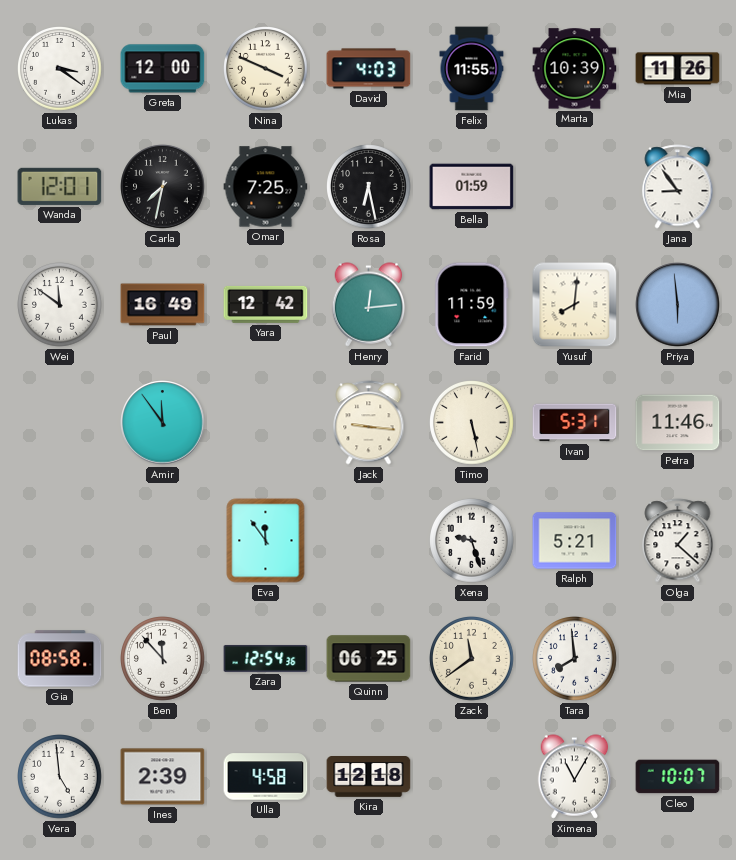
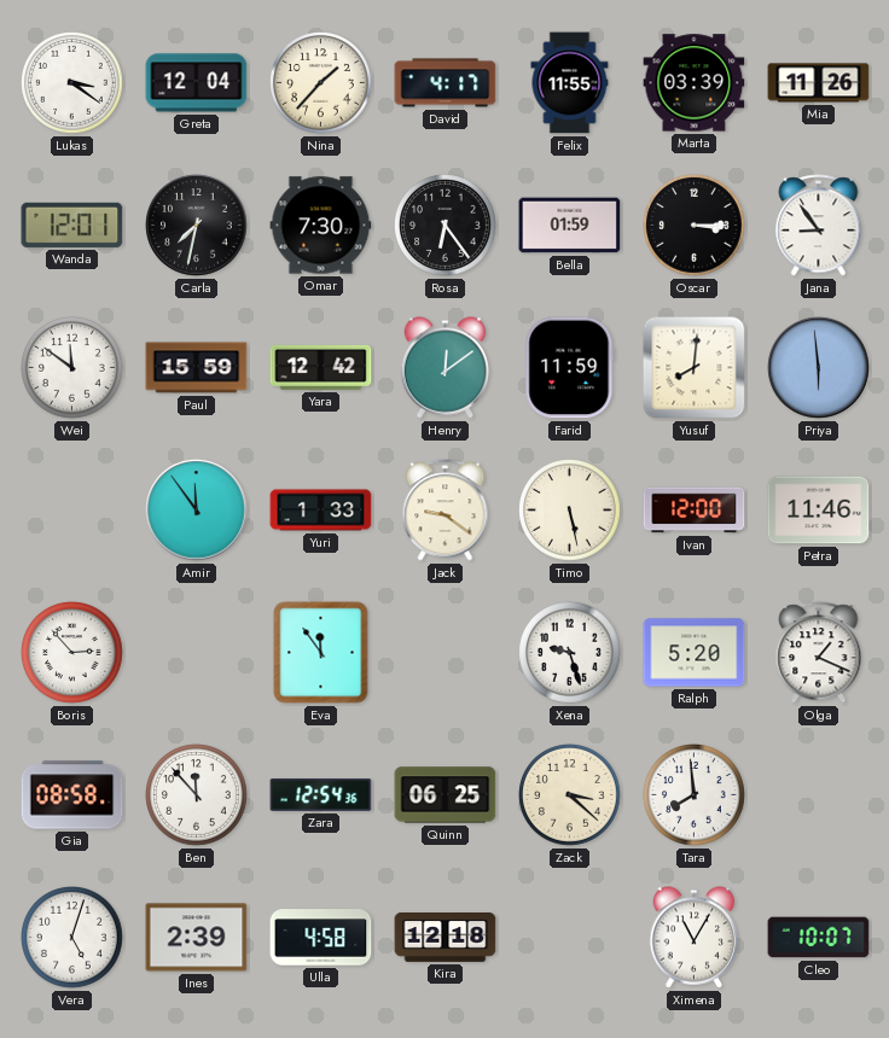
Greta: 12:00 -> 12:04 (197, 83)
Nina: 3:49 -> 1:37 (321, 83)
David: 4:03 -> 4:17 (446, 83)
Marta: 10:39 -> 03:39 (695, 83)
Omar: 7:25 -> 7:30 (321, 226)
Rosa: 6:28 -> 6:24 (446, 226)
Oscar: none -> 3:15 (695, 226)
Paul: 16:49 -> 15:59 (197, 368)
Henry: 12:14 -> 12:09 (446, 368)
Yuri: none -> 1:33 (321, 511)
Jack: 9:16 -> 9:21 (446, 511)
Ivan: 5:31 -> 12:00 (695, 511)
Boris: none -> 2:53 (72, 653)
Ralph: 5:21 -> 5:20 (695, 653)
Olga: 1:22 -> 1:19 (819, 653)
Zack: 11:39 -> 3:22 (570, 795)
Vera: 4:59 -> 5:03 (72, 938)
